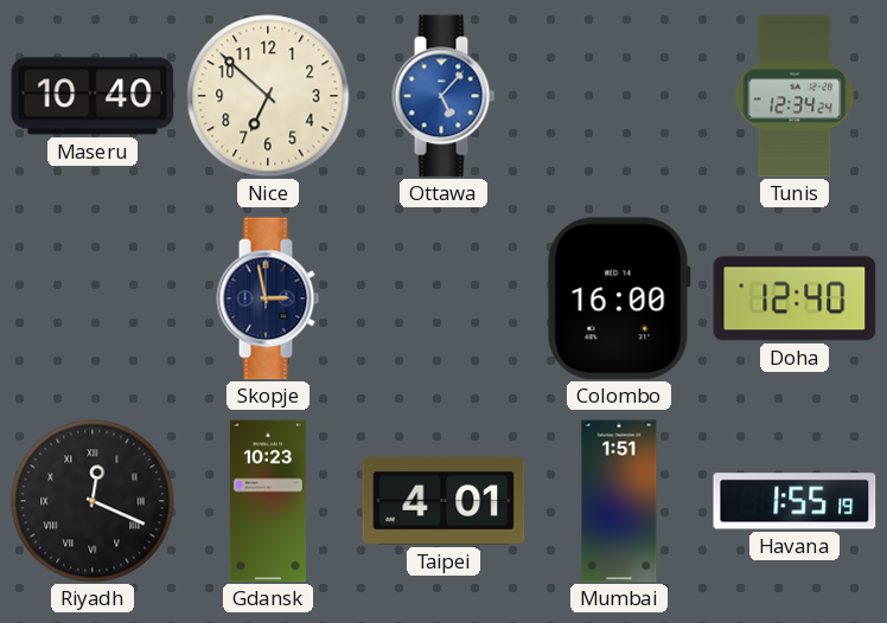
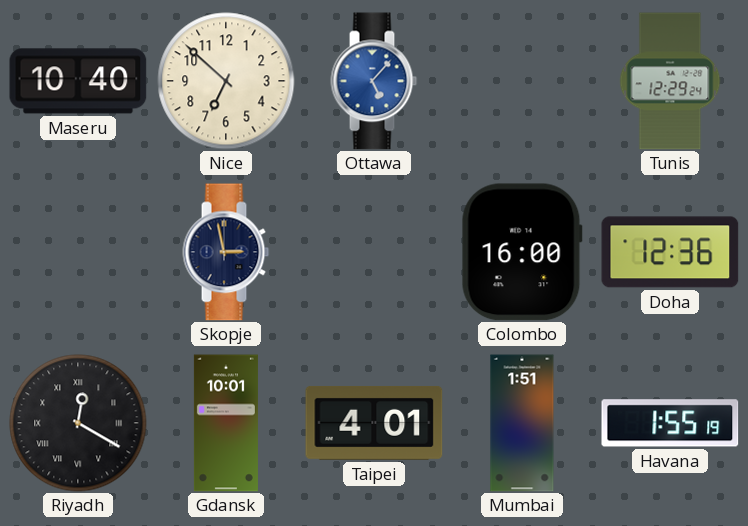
Tunis: 12:34 -> 12:29 (670, 81)
Doha: 12:40 -> 12:36 (670, 252)
Riyadh: 12:19 -> 12:20 (78, 423)
Gdansk: 10:23 -> 10:01 (226, 423)
